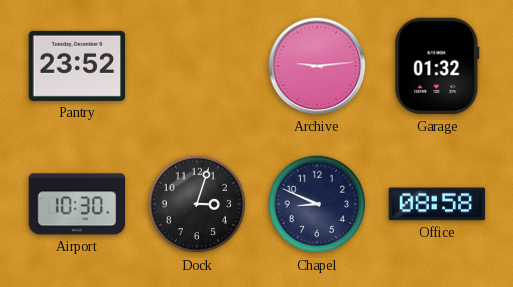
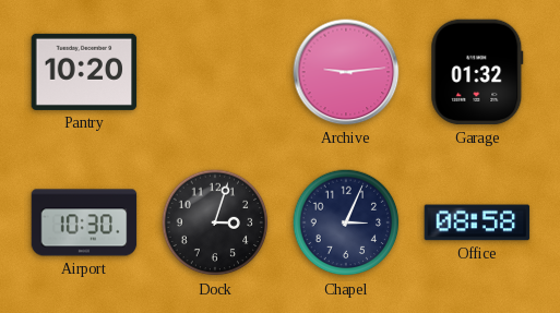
Pantry: 23:52 -> 10:20 (84, 72)
Chapel: 8:49 -> 3:04 (346, 222)
